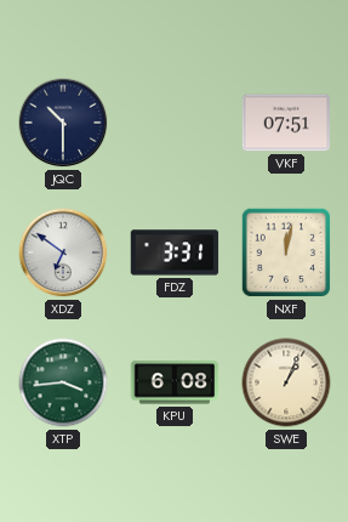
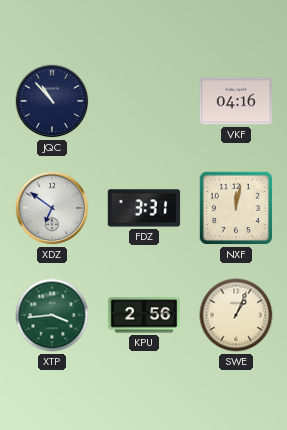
JQC: 10:30 -> 10:53 (52, 101)
VKF: 07:51 -> 04:16 (236, 101)
KPU: 6:08 -> 2:56 (144, 315)
